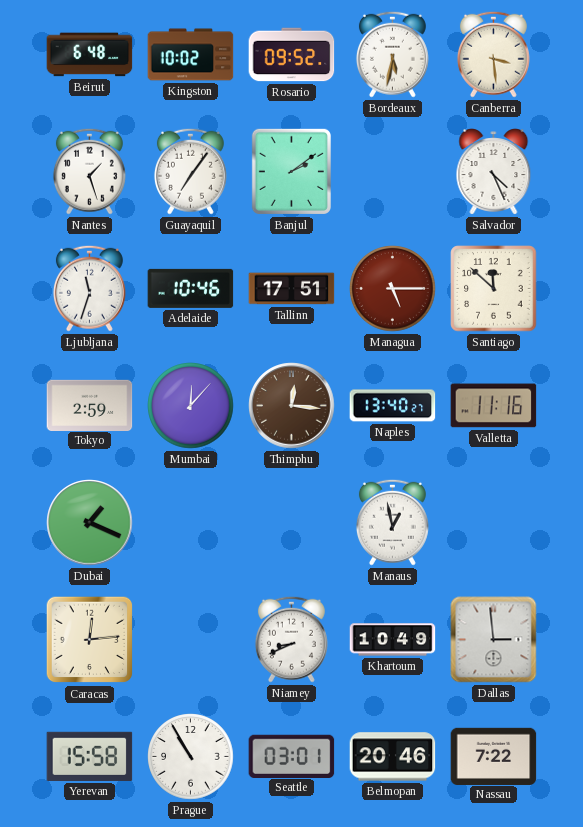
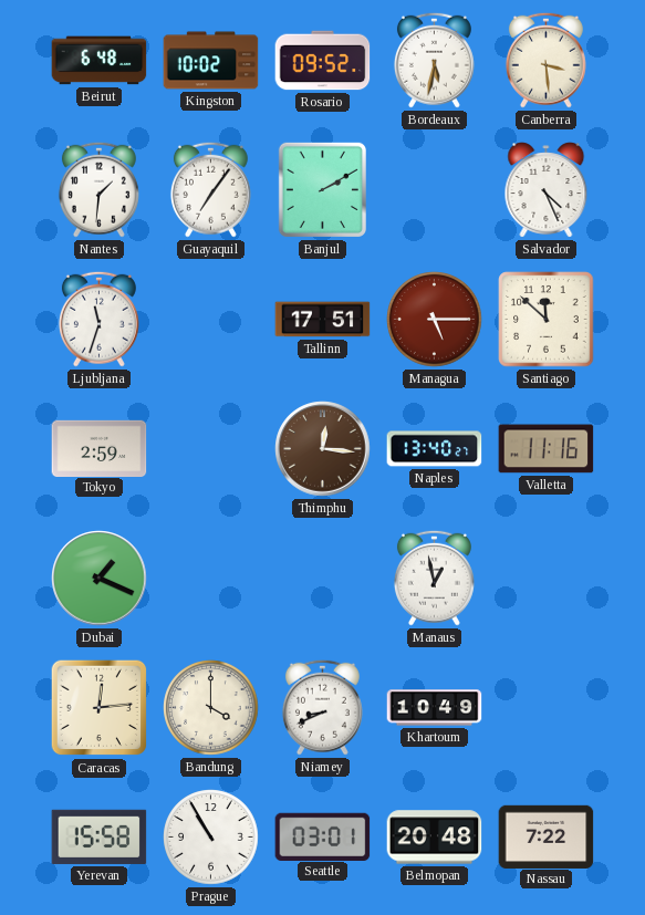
Nantes: 1:27 -> 1:31 (98, 189)
Banjul: 2:09 -> 2:10 (322, 189)
Adelaide: 10:46 -> none (191, 288)
Mumbai: 12:07 -> none (191, 406)
Bandung: none -> 4:00 (211, 708)
Dallas: 2:59 -> none (494, 640)
Belmopan: 20:46 -> 20:48 (435, 838)
